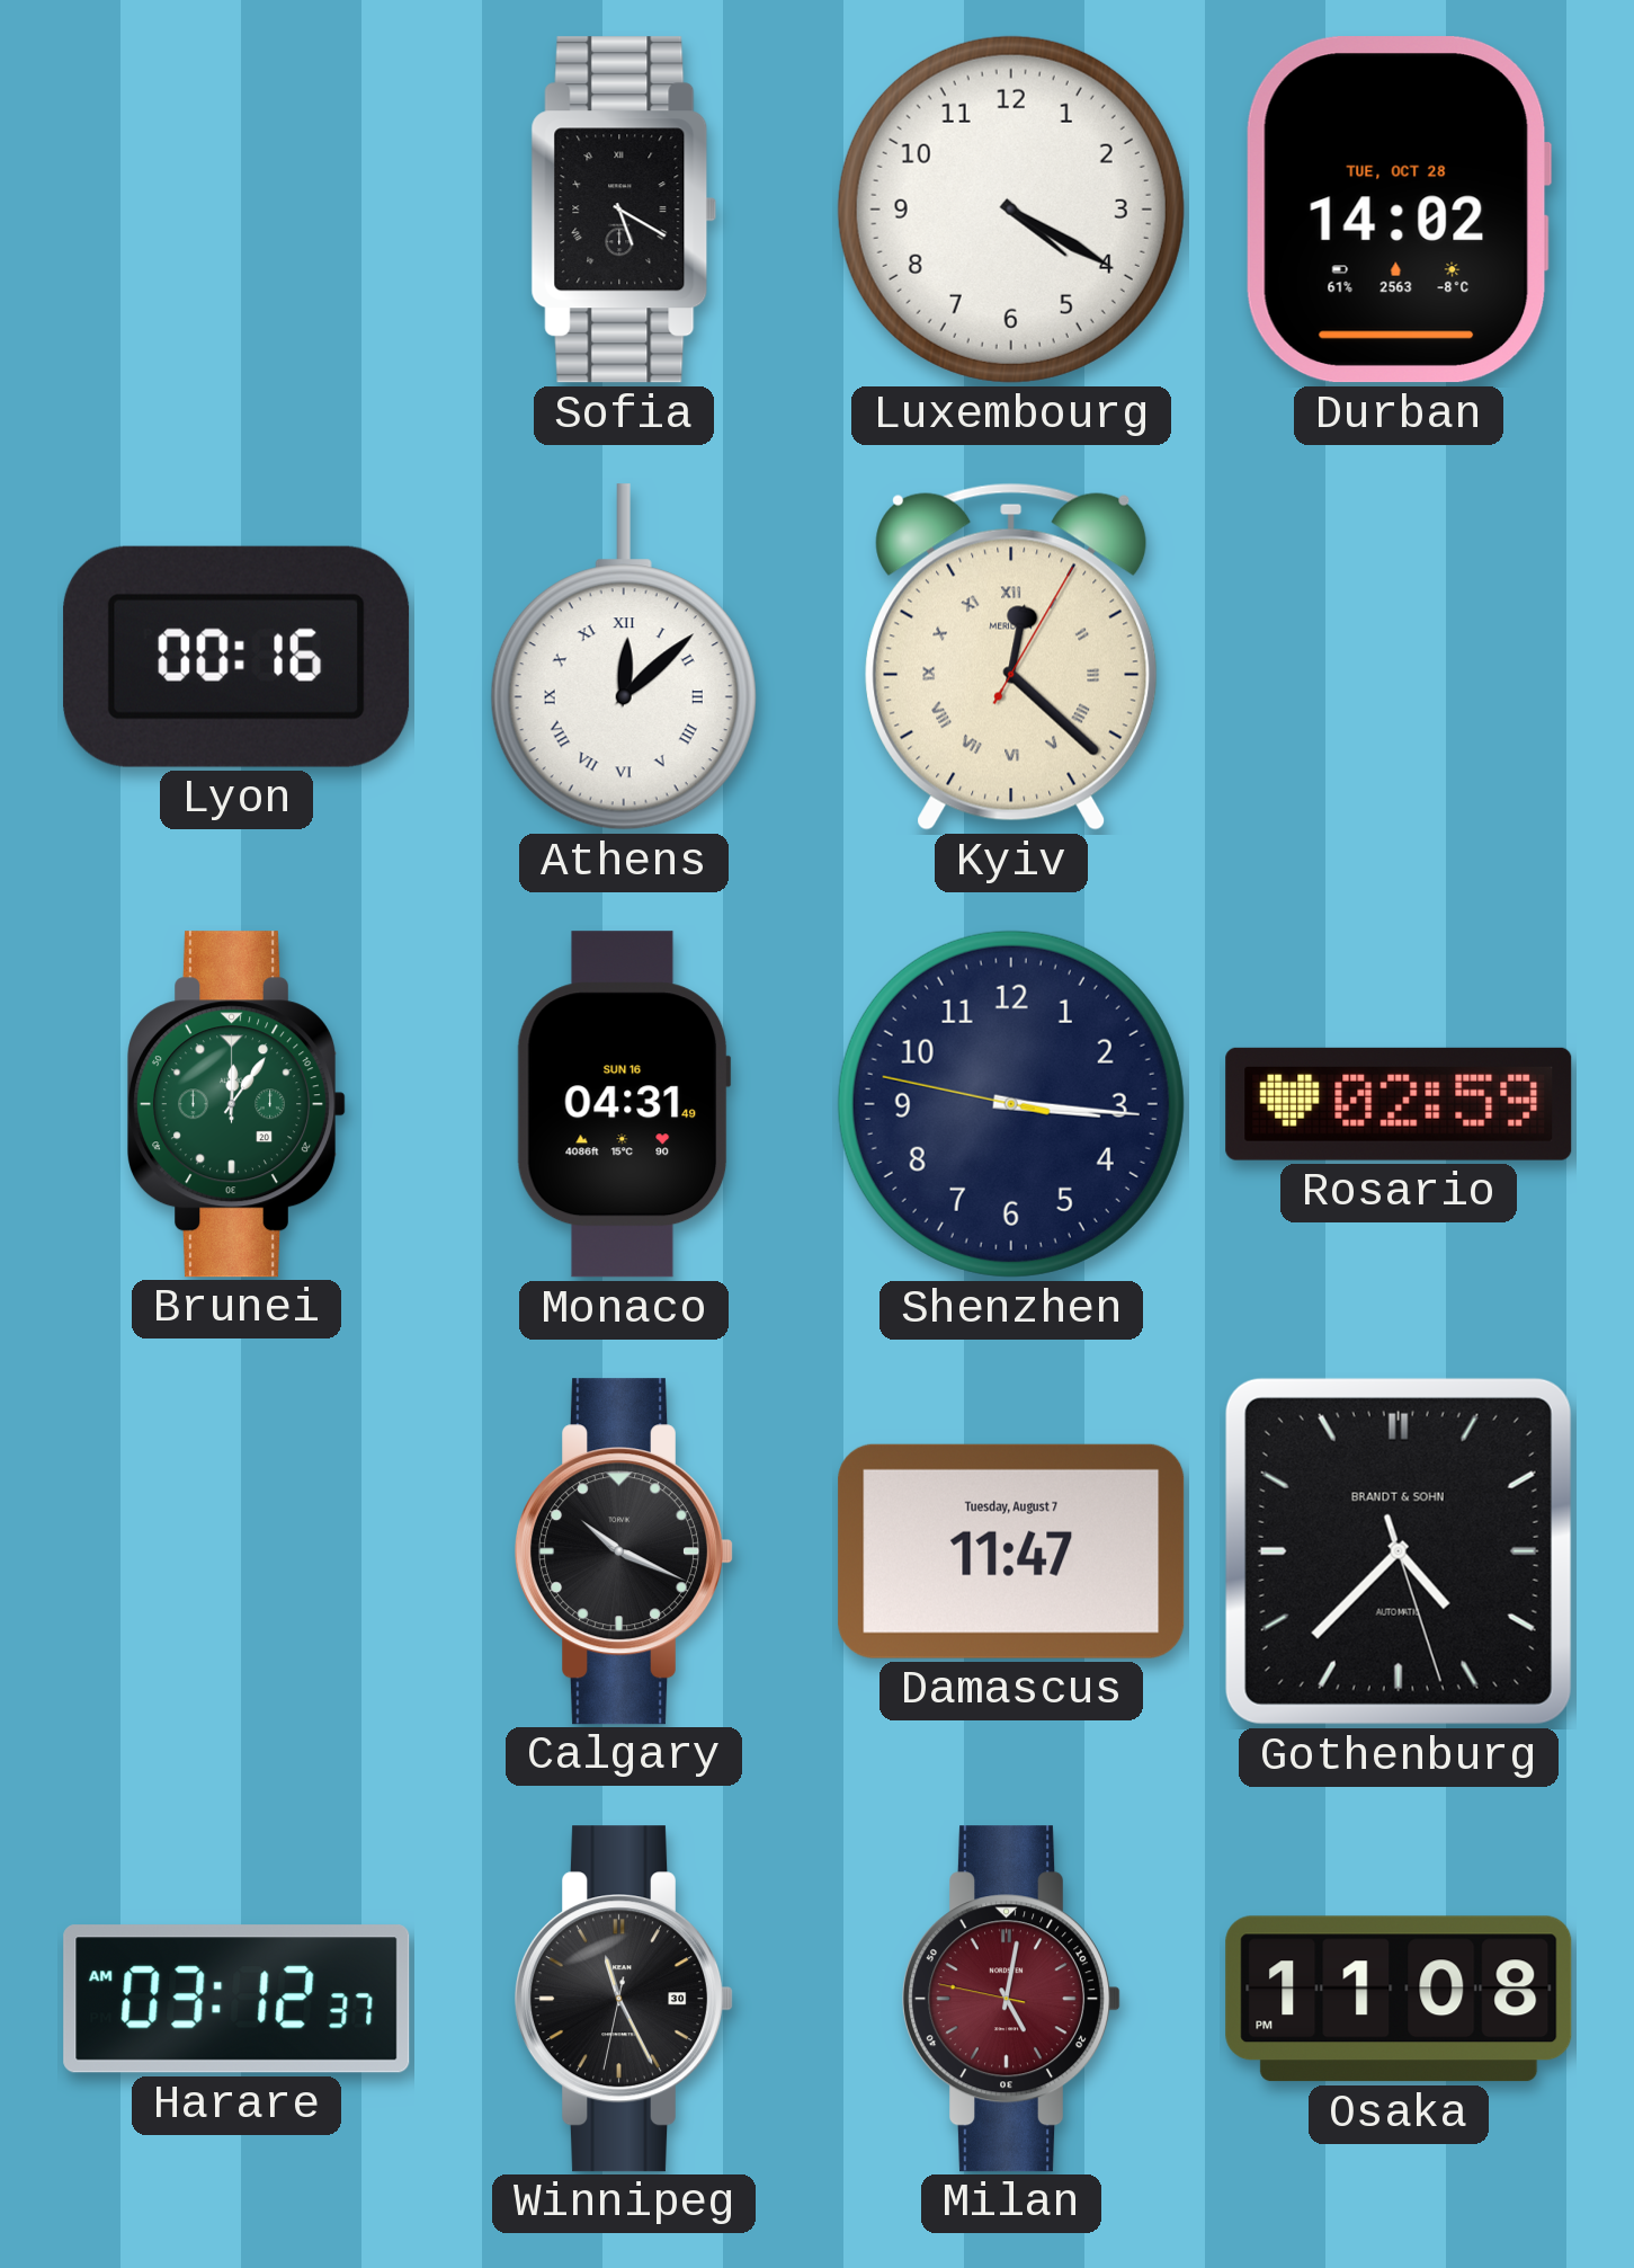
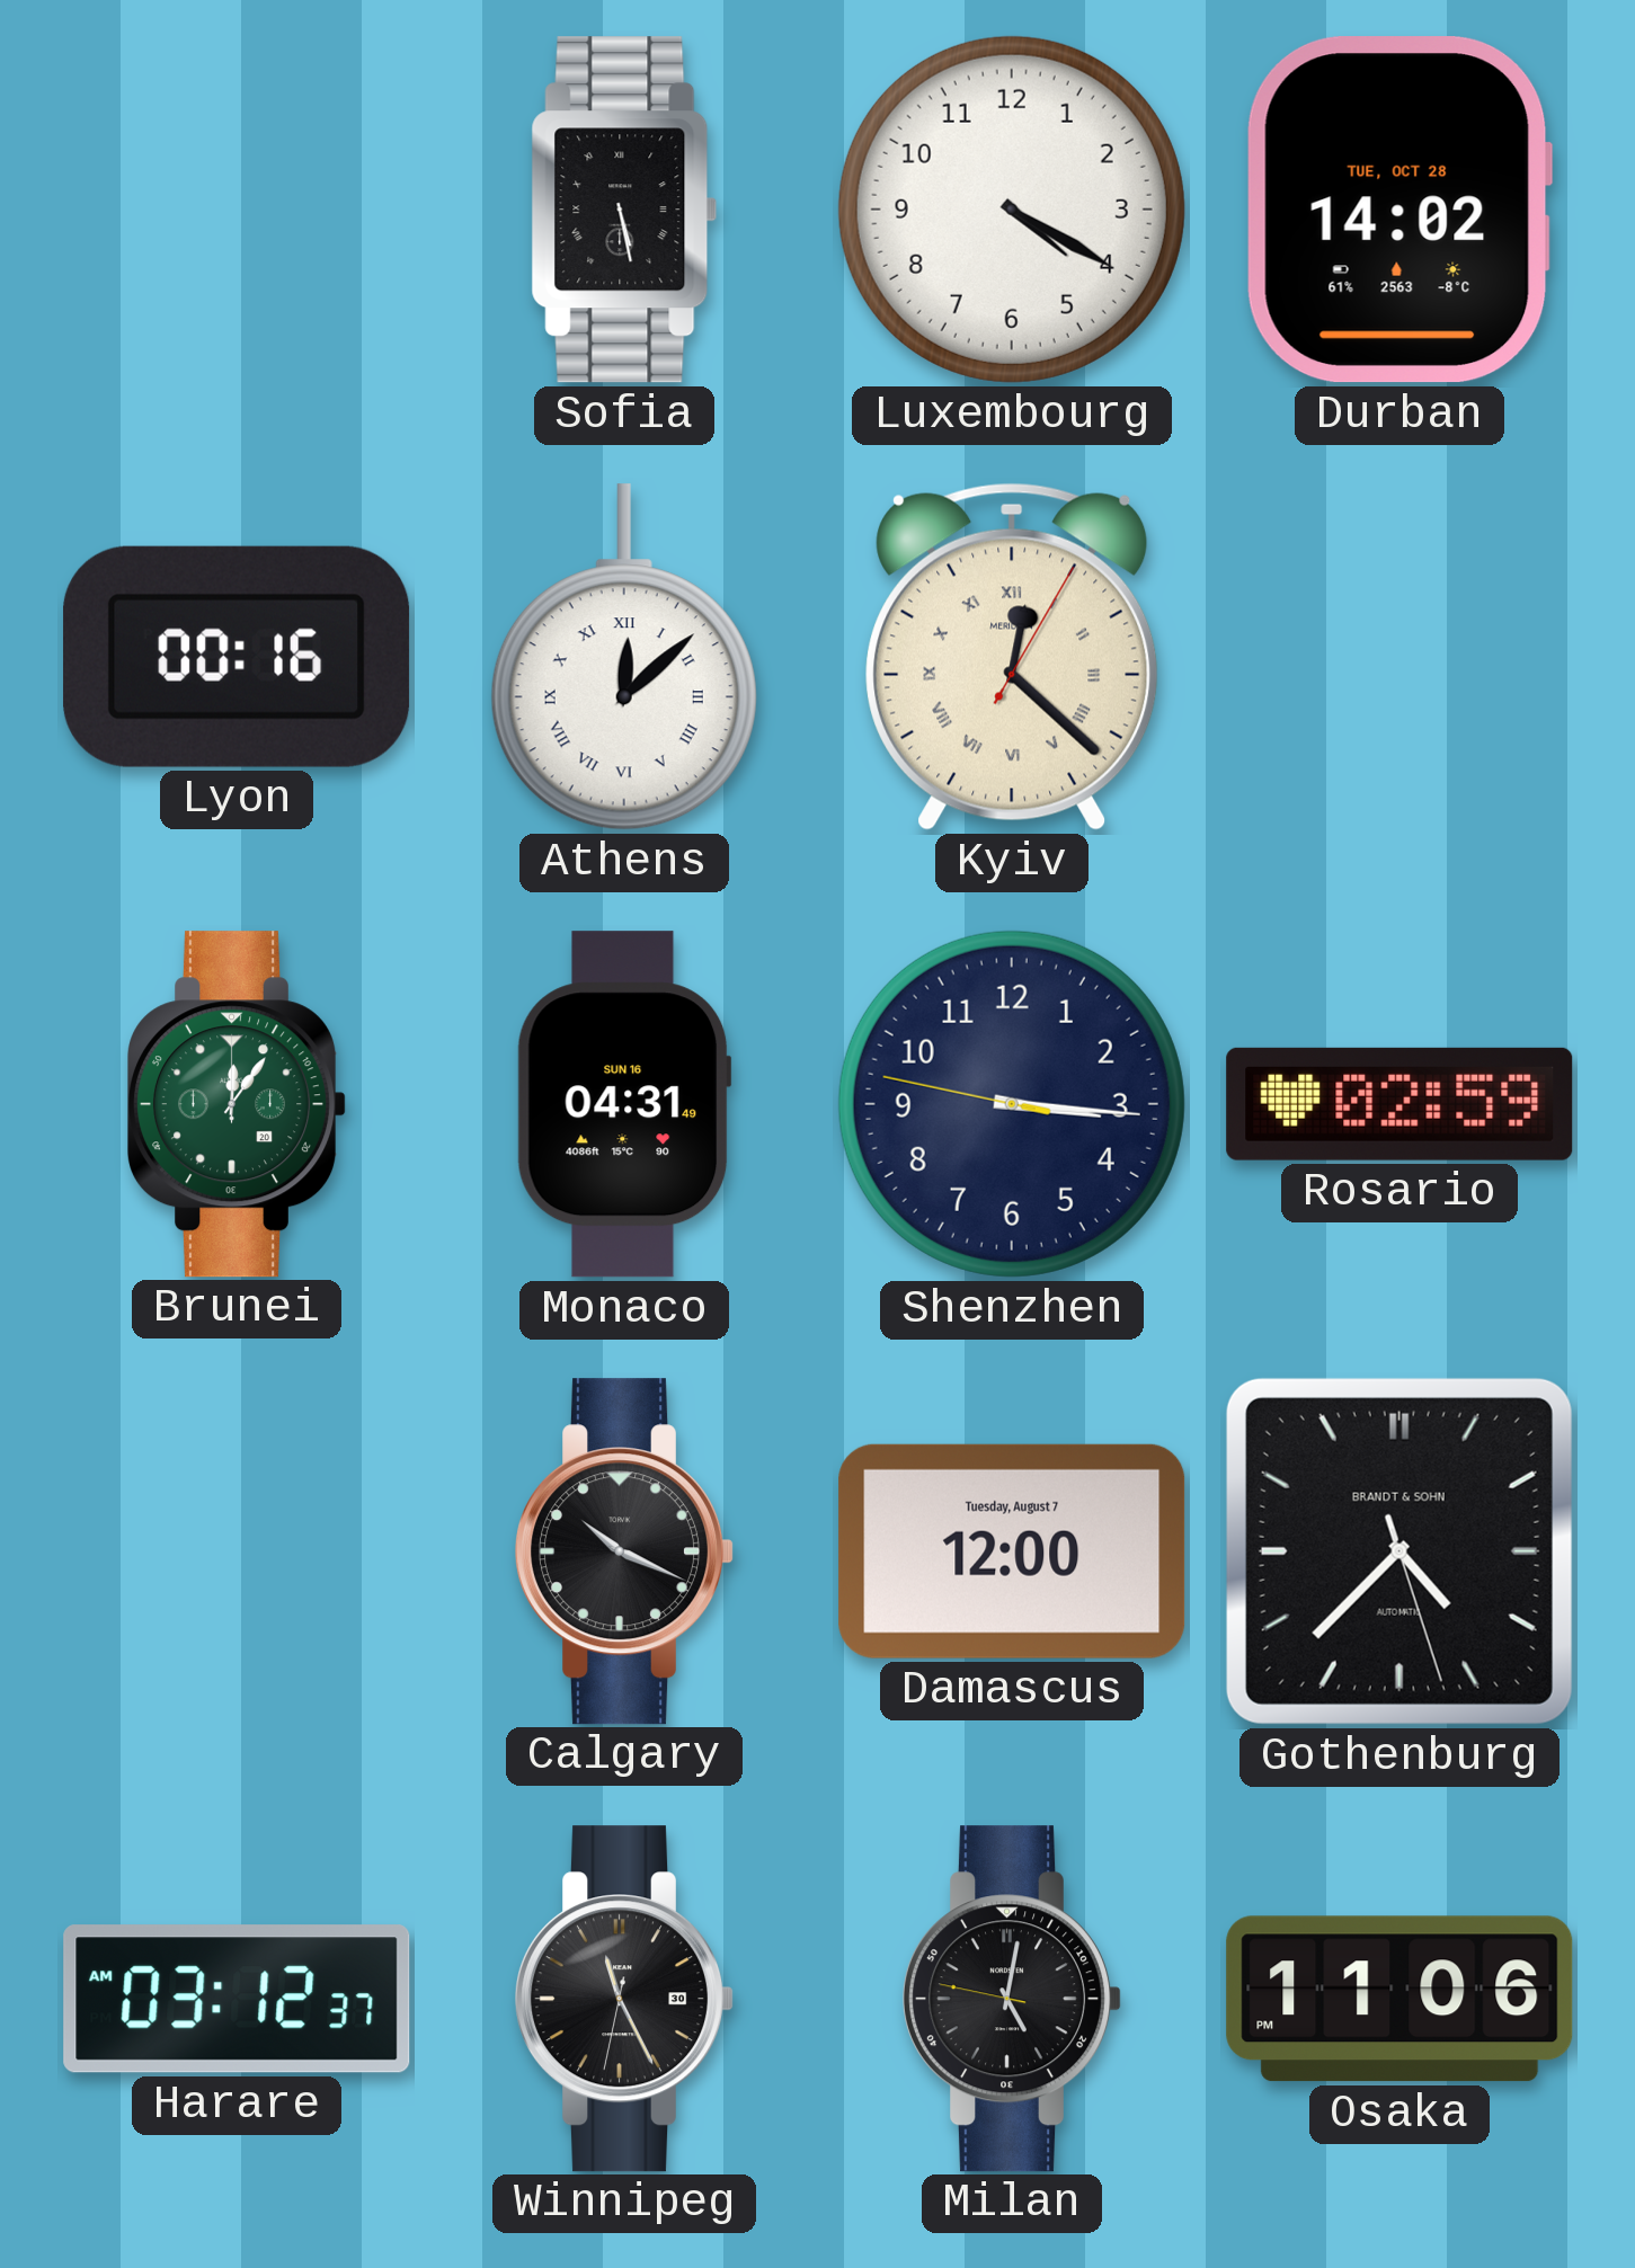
Sofia: 5:20 -> 5:28 (624, 210)
Damascus: 11:47 -> 12:00 (1012, 1551)
Milan dial: burgundy -> black (1013, 1999)
Osaka: 11:08 -> 11:06 (1399, 1999)
